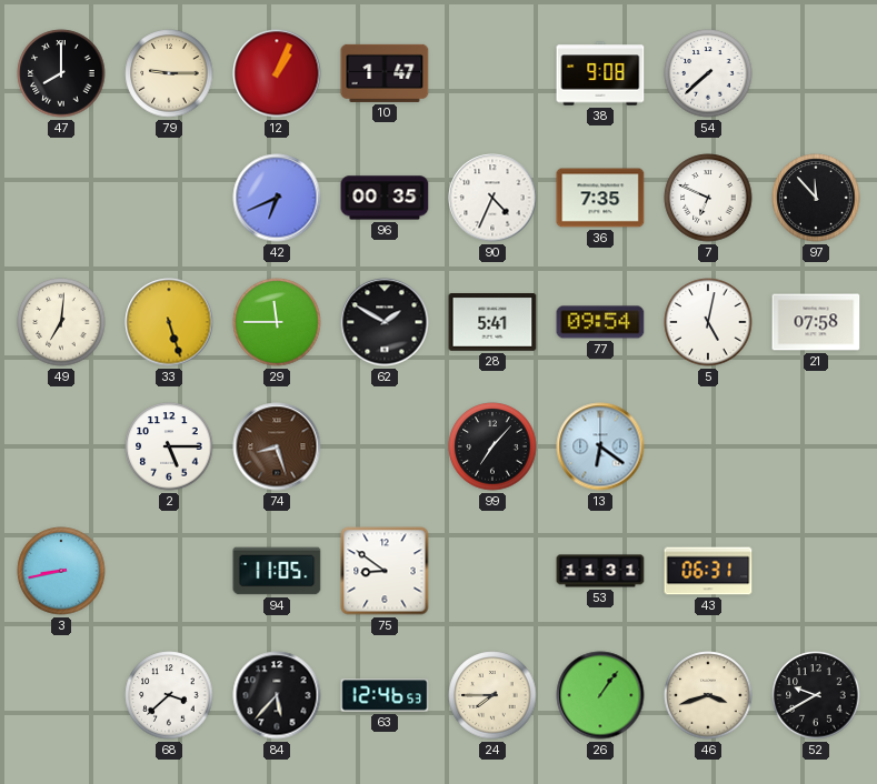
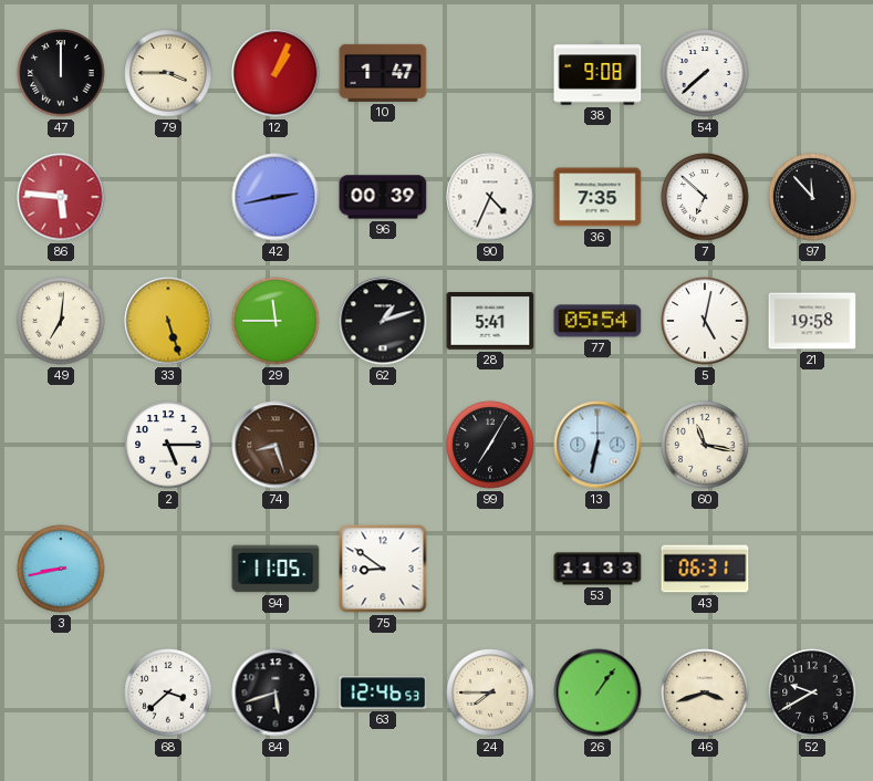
47: 8:00 -> 12:00 (61, 73)
79: 9:15 -> 3:45 (168, 73)
86: none -> 5:46 (61, 197)
42: 6:41 -> 2:43 (276, 197)
96: 00:35 -> 00:39 (383, 197)
7: 6:49 -> 6:52 (705, 197)
62: 1:50 -> 1:12 (383, 321)
77: 09:54 -> 05:54 (597, 321)
21: 07:58 -> 19:58 (812, 321)
99: 7:07 -> 7:05 (490, 445)
13: 6:21 -> 6:32 (597, 445)
60: none -> 11:17 (705, 445)
53: 11:31 -> 11:33 (597, 569)
84: 5:37 -> 5:42 (276, 693)
